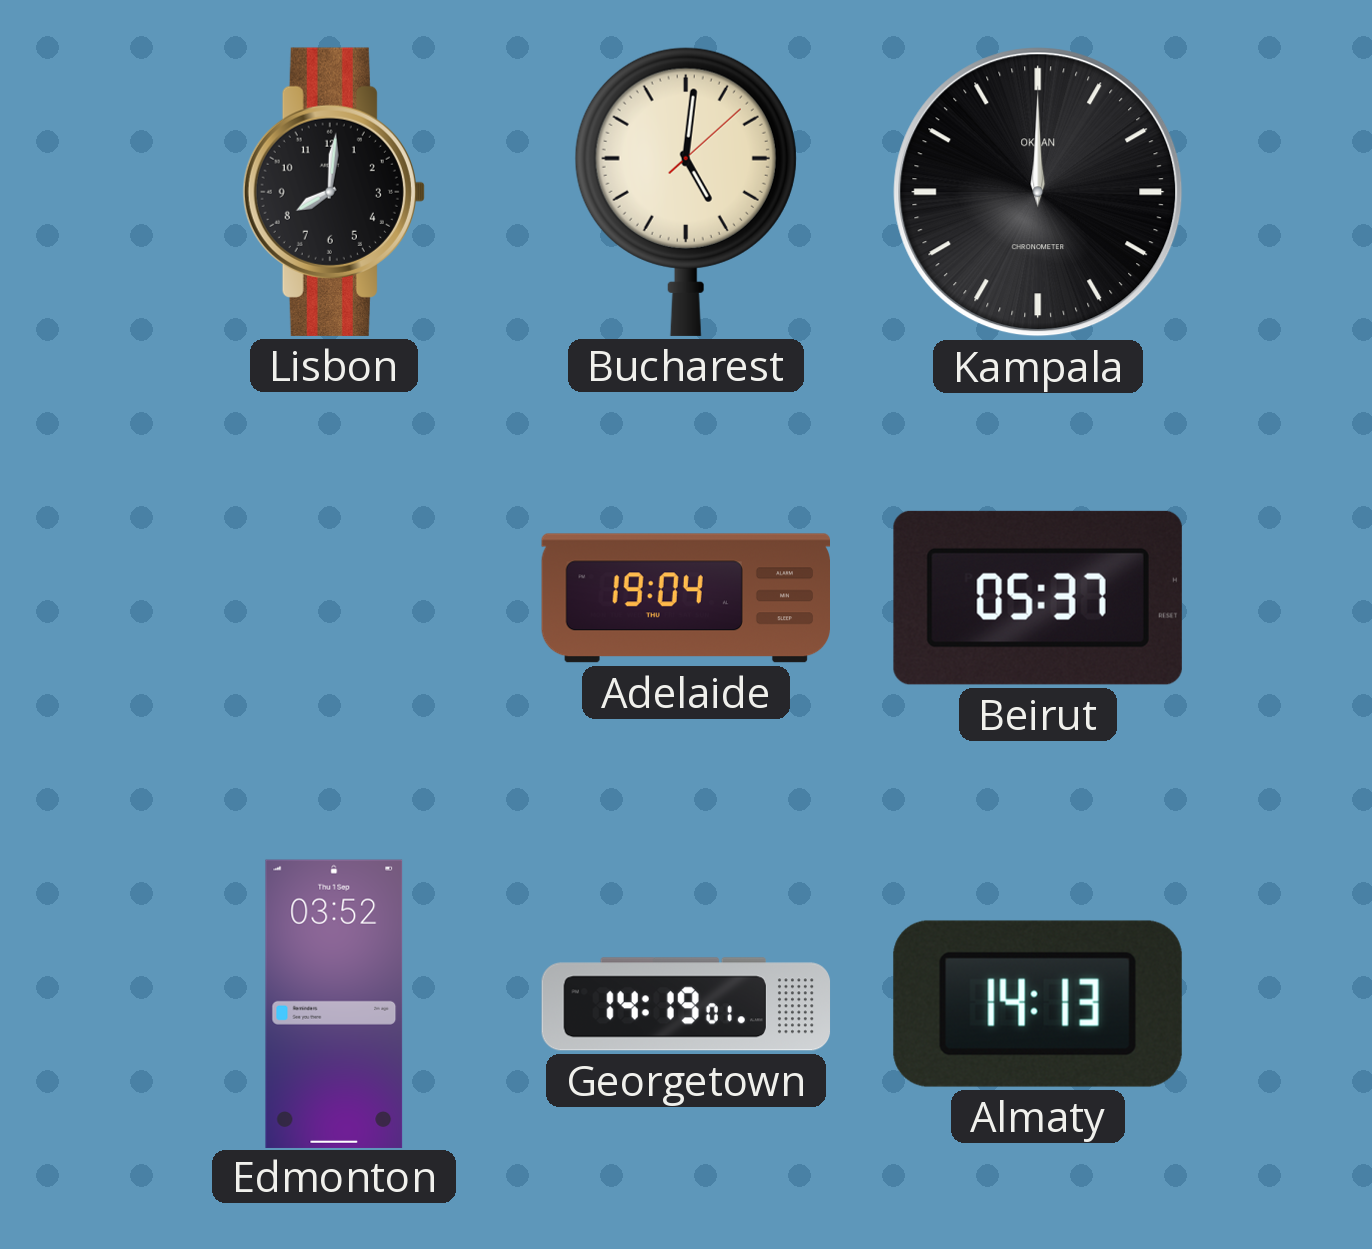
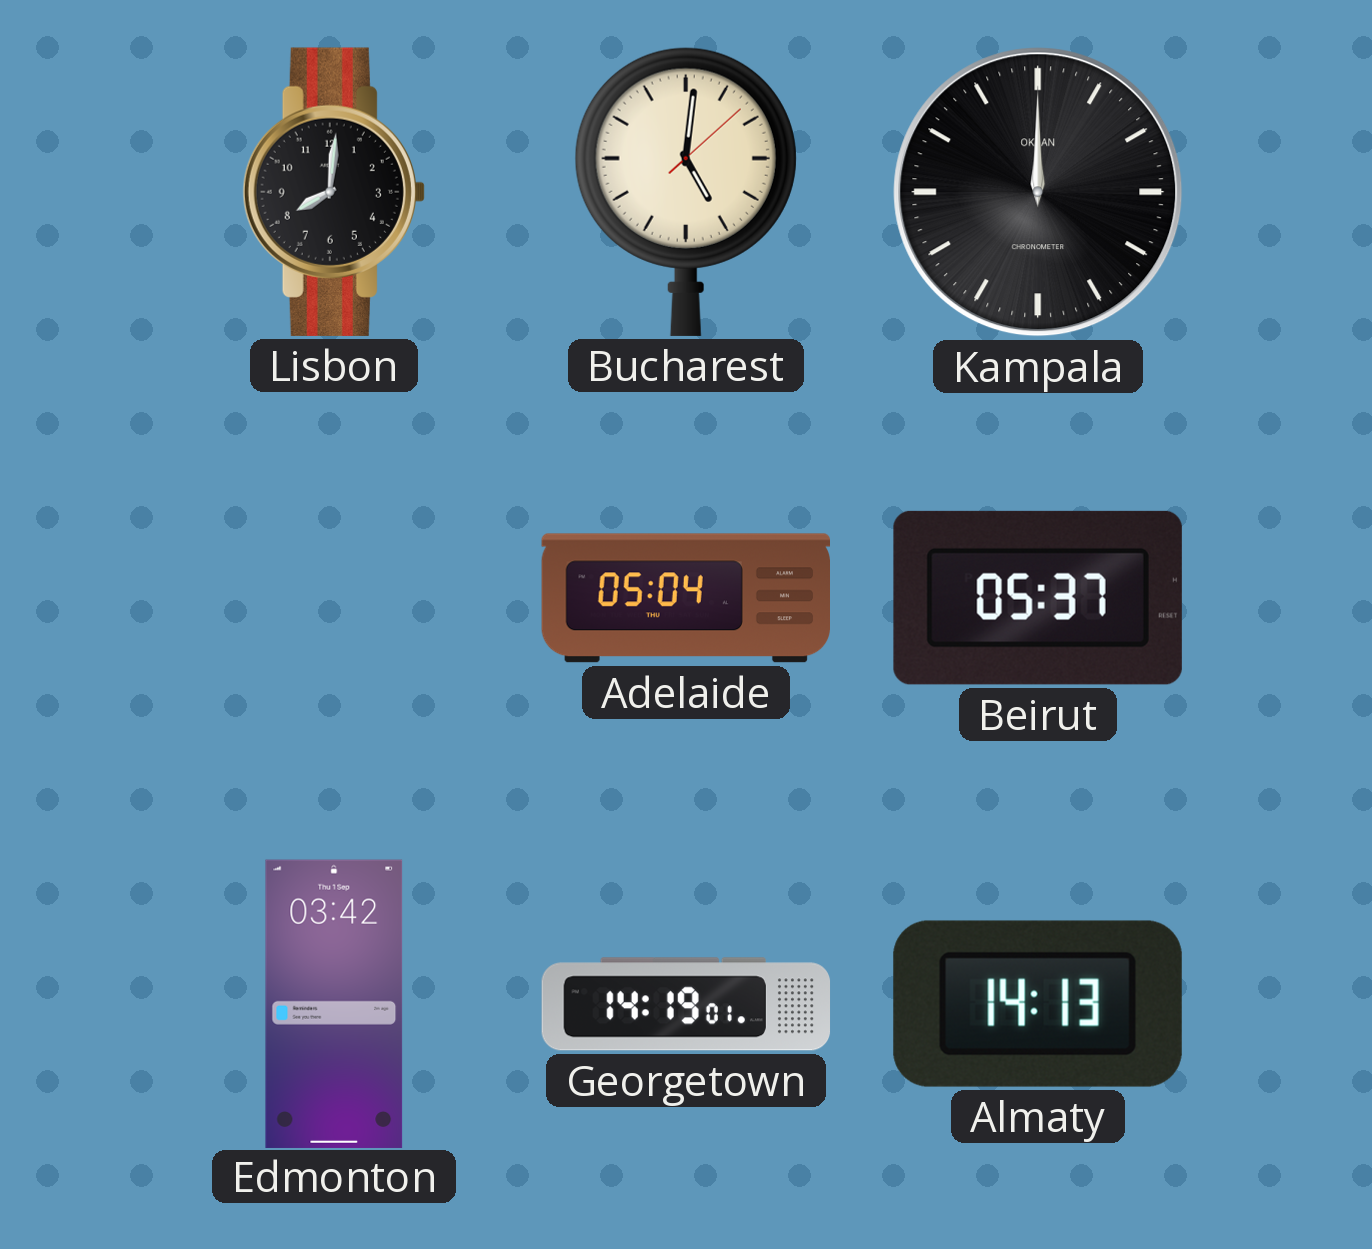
Adelaide: 19:04 -> 05:04 (685, 598)
Edmonton: 03:52 -> 03:42 (334, 1003)
